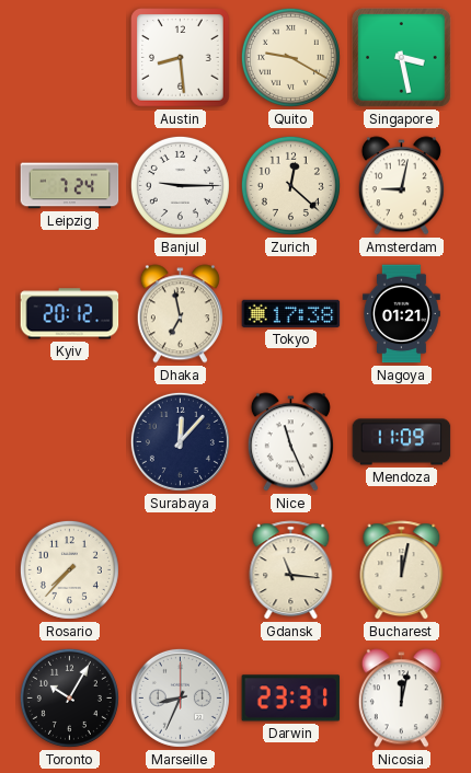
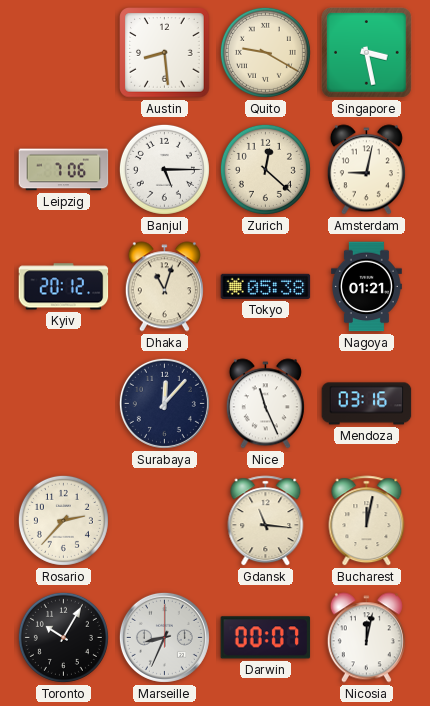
Leipzig: 7:24 -> 7:06 (64, 170)
Banjul: 9:15 -> 5:15 (164, 169)
Dhaka: 6:58 -> 11:03 (164, 287)
Tokyo: 17:38 -> 05:38 (266, 286)
Mendoza: 11:09 -> 03:16 (367, 404)
Rosario: 7:37 -> 2:37 (63, 520)
Darwin: 23:31 -> 00:07 (266, 638)
